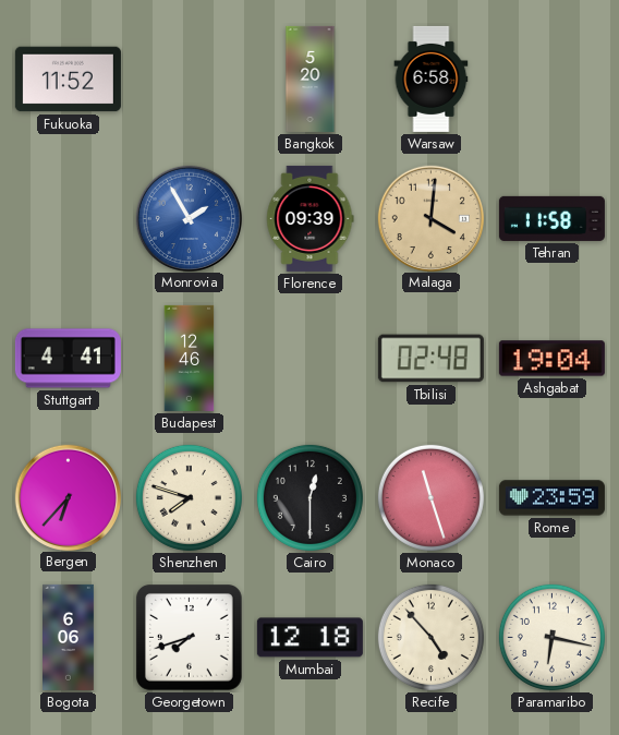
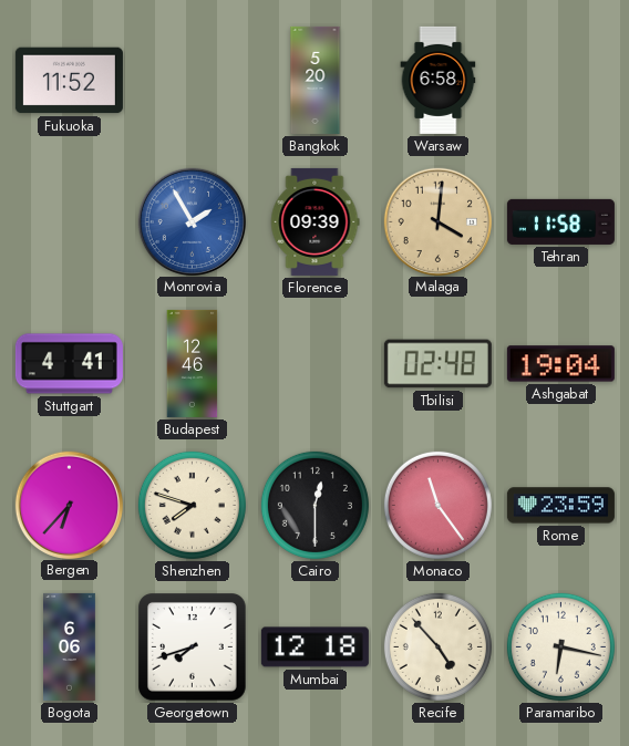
Monaco: 11:27 -> 11:24 (437, 505)
